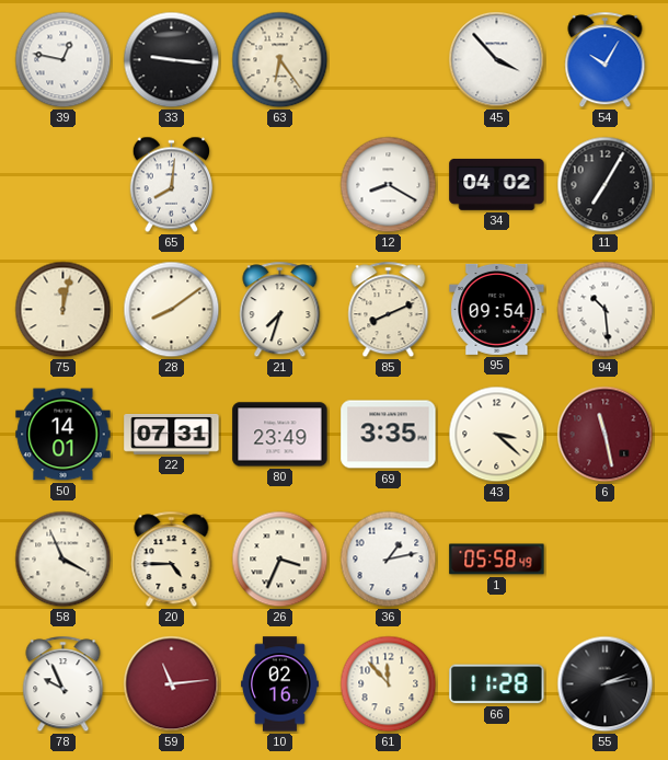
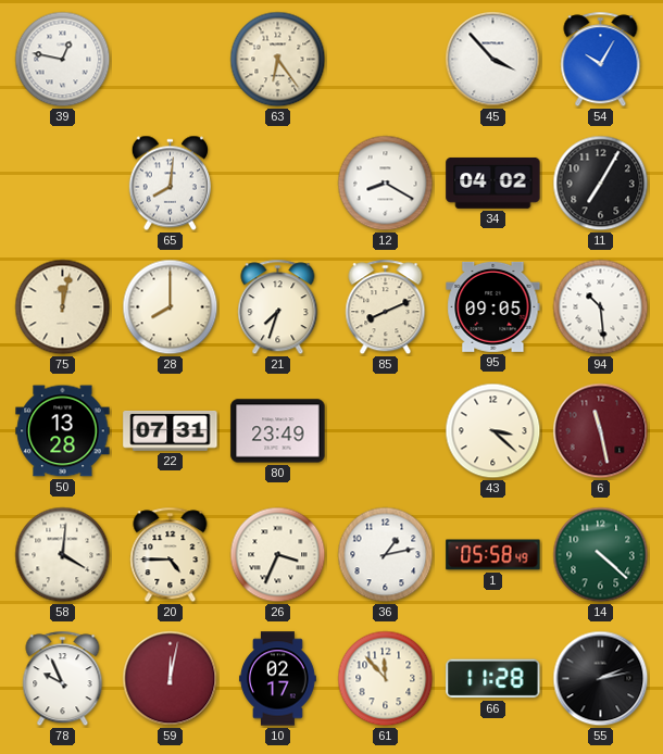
33: 9:16 -> none (172, 60)
28: 8:09 -> 8:00 (171, 307)
95: 09:54 -> 09:05 (493, 306)
50: 14:01 -> 13:28 (63, 431)
69: 3:35 -> none (389, 435)
58: 3:56 -> 4:01 (63, 555)
14: none -> 4:22 (601, 555)
59: 11:14 -> 12:02 (171, 679)
10: 02:16 -> 02:17 (277, 679)
